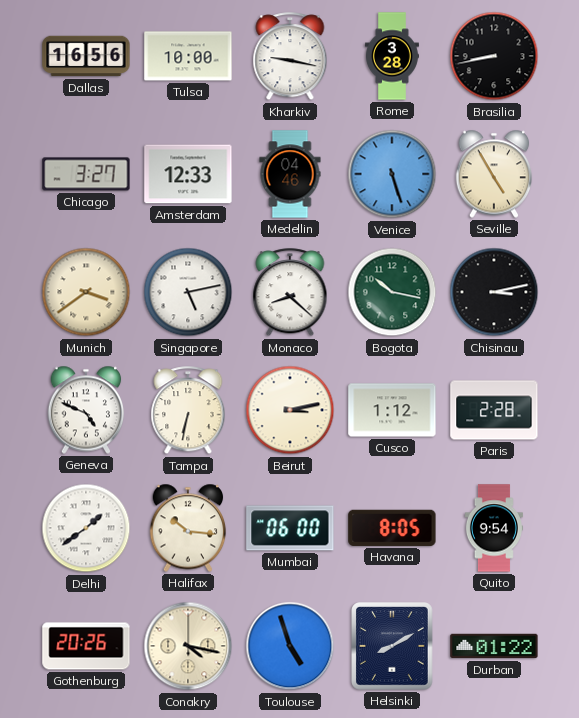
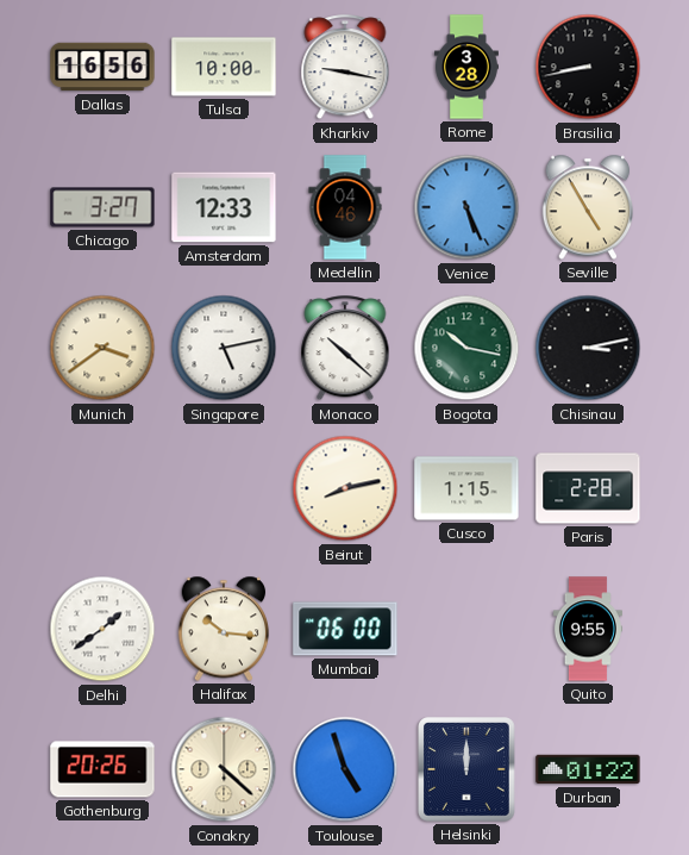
Venice: 5:27 -> 5:26 (466, 207)
Monaco: 8:22 -> 10:22 (345, 349)
Geneva: 4:49 -> none (86, 410)
Tampa: 6:32 -> none (188, 411)
Beirut: 3:13 -> 8:13 (345, 488)
Cusco: 1:12 -> 1:15 (466, 488)
Havana: 8:05 -> none (392, 528)
Quito: 9:54 -> 9:55 (588, 629)
Conakry: 4:17 -> 4:22 (224, 769)
Helsinki: 8:10 -> 12:00 (466, 769)
